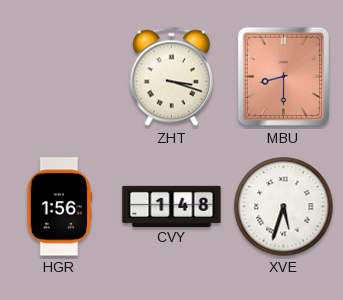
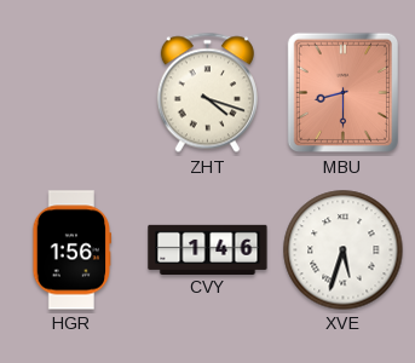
ZHT: 3:18 -> 4:18 (207, 93)
CVY: 1:48 -> 1:46 (208, 249)
